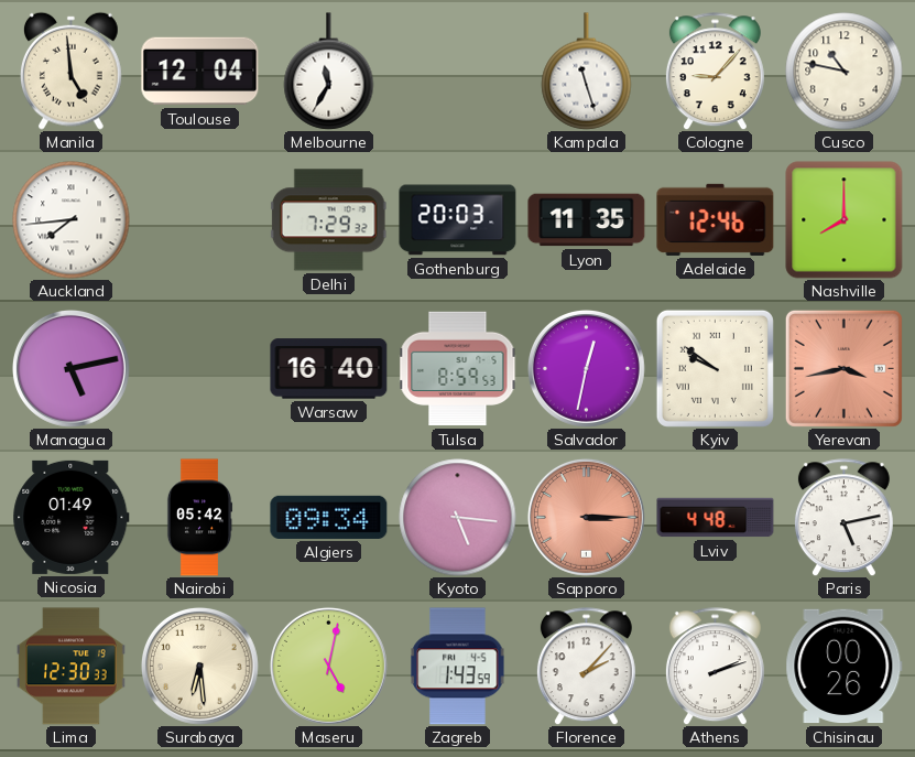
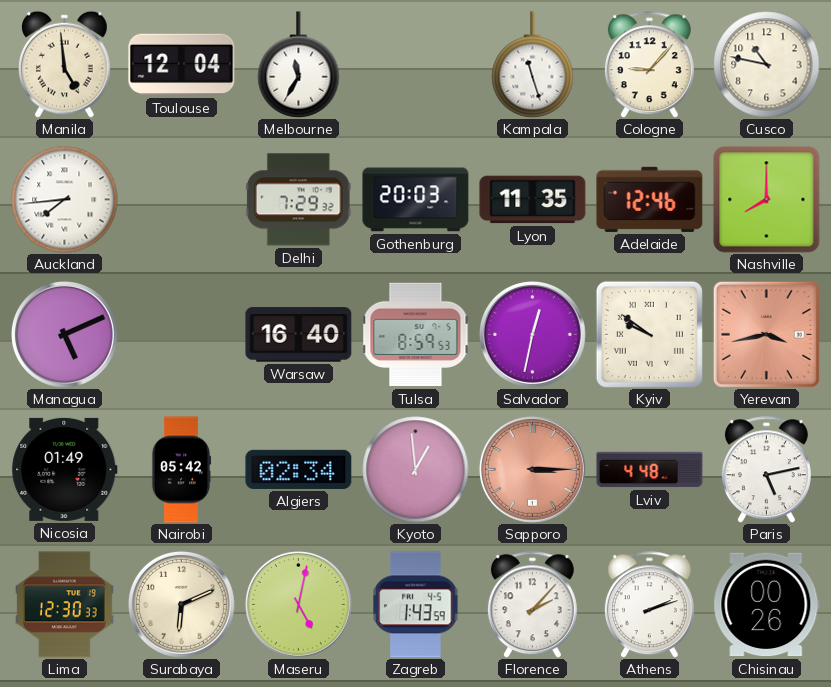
Managua: 5:13 -> 5:11 (64, 334)
Algiers: 09:34 -> 02:34 (299, 469)
Kyoto: 5:16 -> 12:59 (416, 470)
Surabaya: 6:29 -> 6:11 (181, 604)
